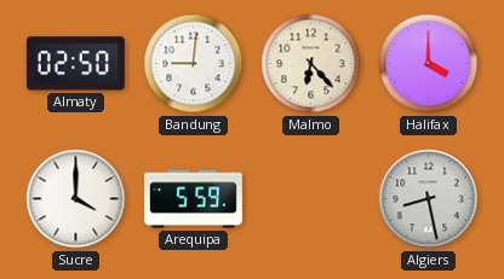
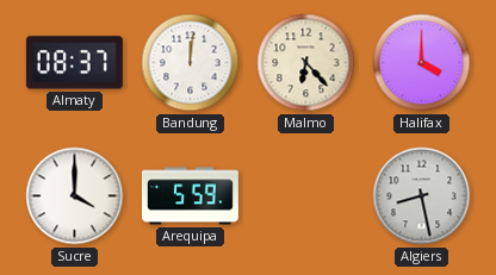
Almaty: 02:50 -> 08:37 (74, 63)
Bandung: 9:01 -> 12:01 (191, 63)
